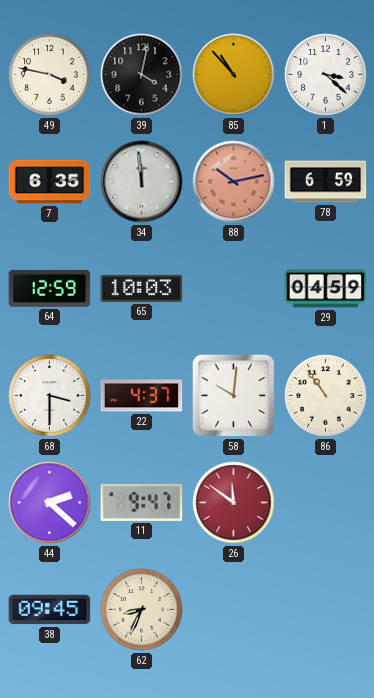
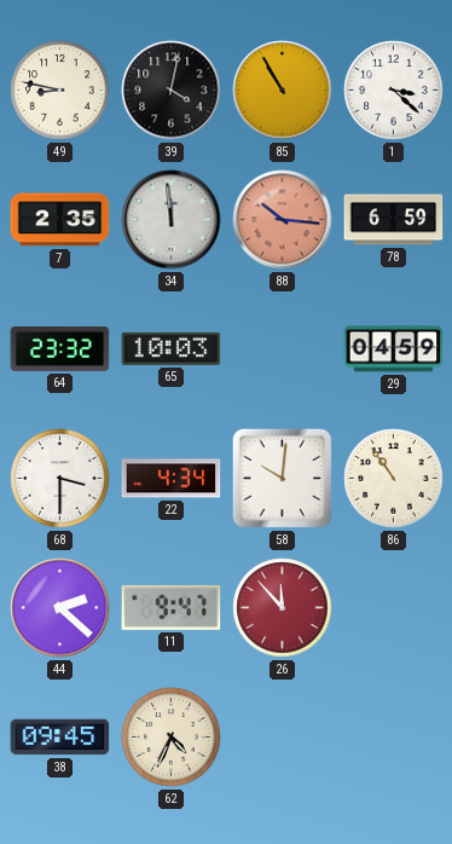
49: 3:47 -> 8:47 (60, 91)
85: 10:53 -> 10:55 (283, 91)
7: 6:35 -> 2:35 (60, 220)
88: 10:13 -> 10:16 (283, 220)
64: 12:59 -> 23:32 (60, 348)
22: 4:37 -> 4:34 (172, 479)
26: 11:51 -> 11:53 (283, 608)
62: 8:34 -> 4:34 (172, 738)
